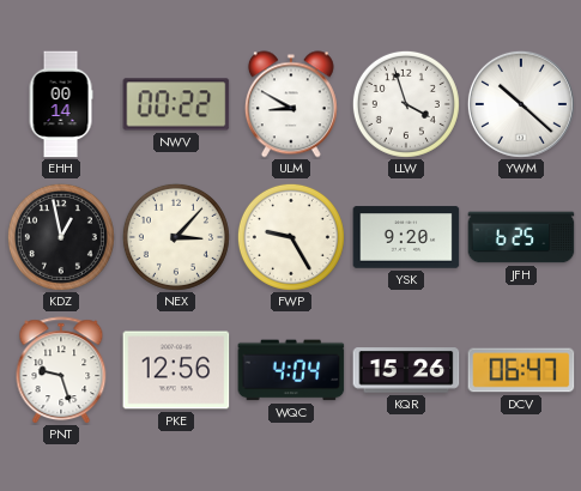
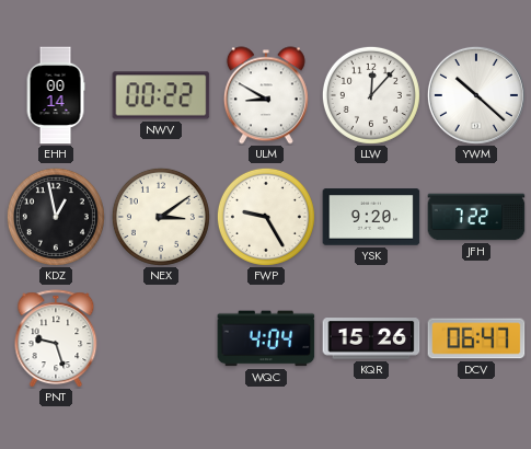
LLW: 3:57 -> 12:07 (371, 95)
NEX: 3:07 -> 3:09 (161, 217)
JFH: 6:25 -> 7:22 (476, 217)
PKE: 12:56 -> none (176, 370)
